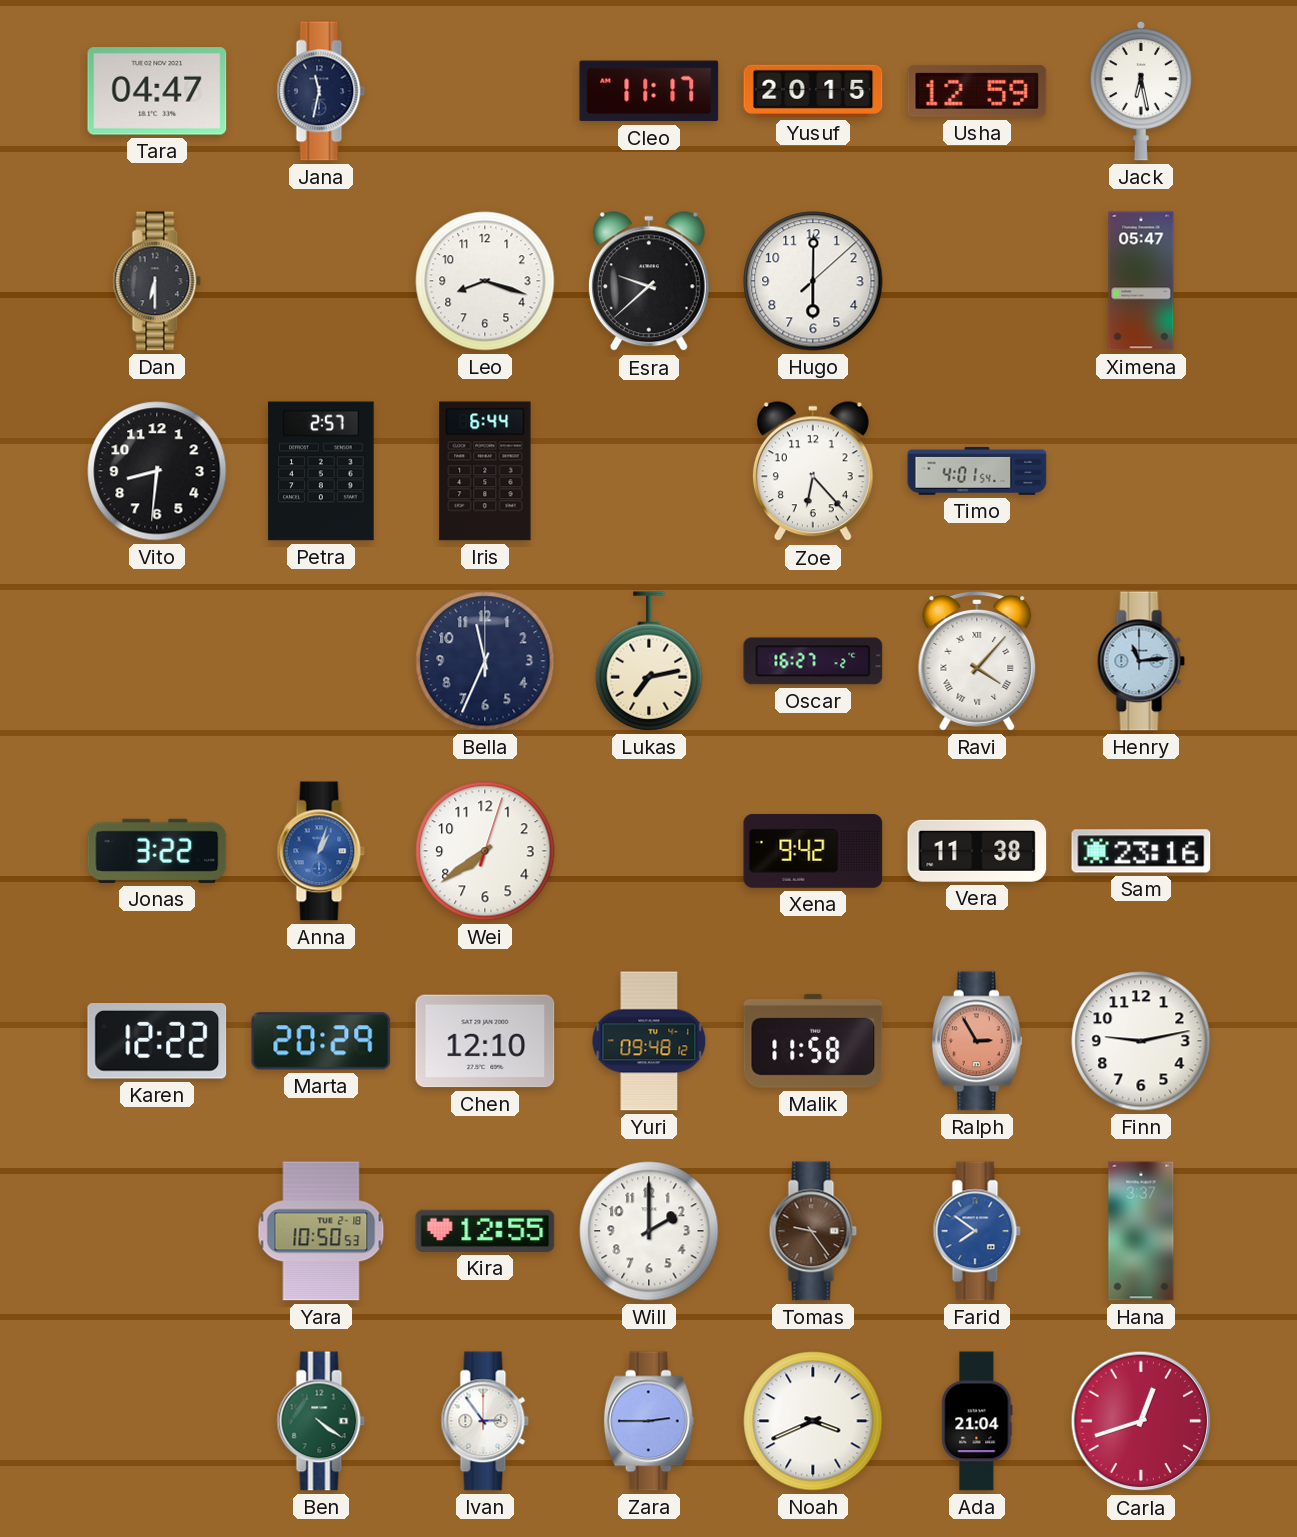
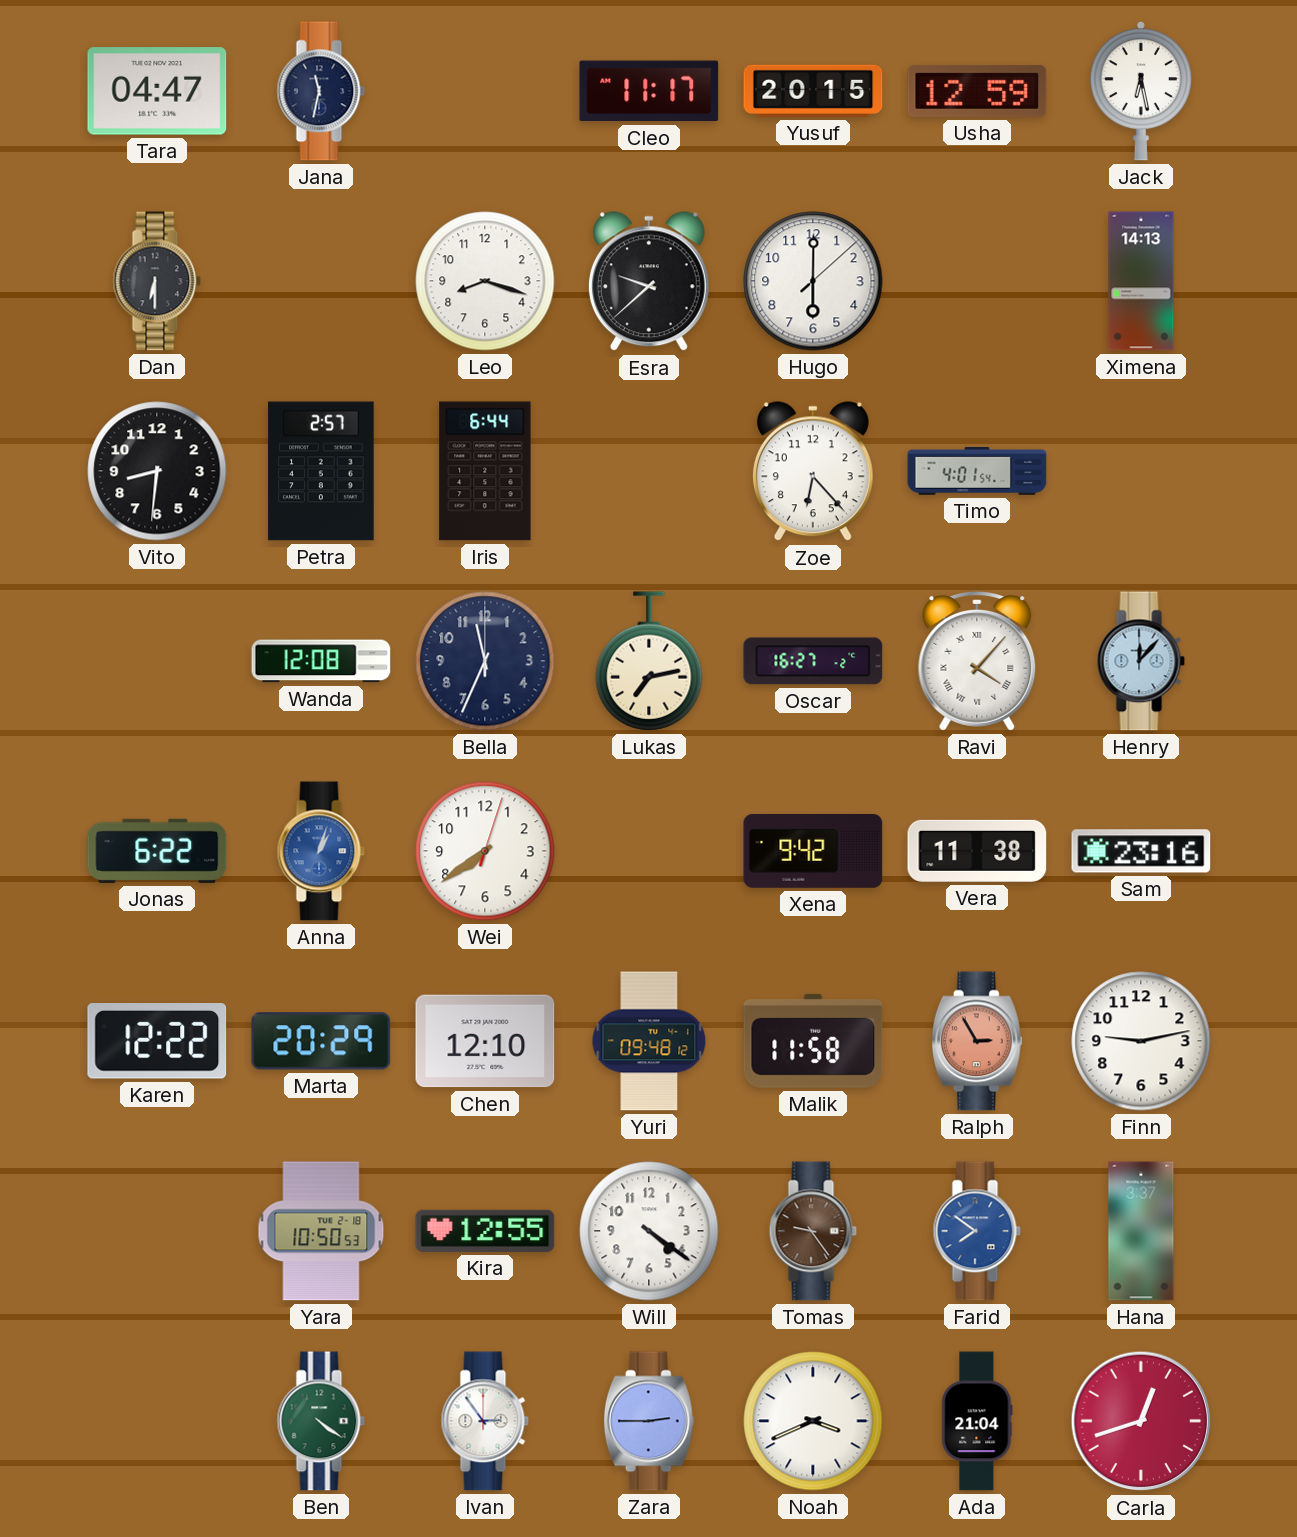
Ximena: 05:47 -> 14:13 (1141, 281)
Wanda: none -> 12:08 (321, 661)
Henry: 11:14 -> 12:07 (1141, 661)
Jonas: 3:22 -> 6:22 (157, 851)
Will: 2:00 -> 4:21 (649, 1231)
